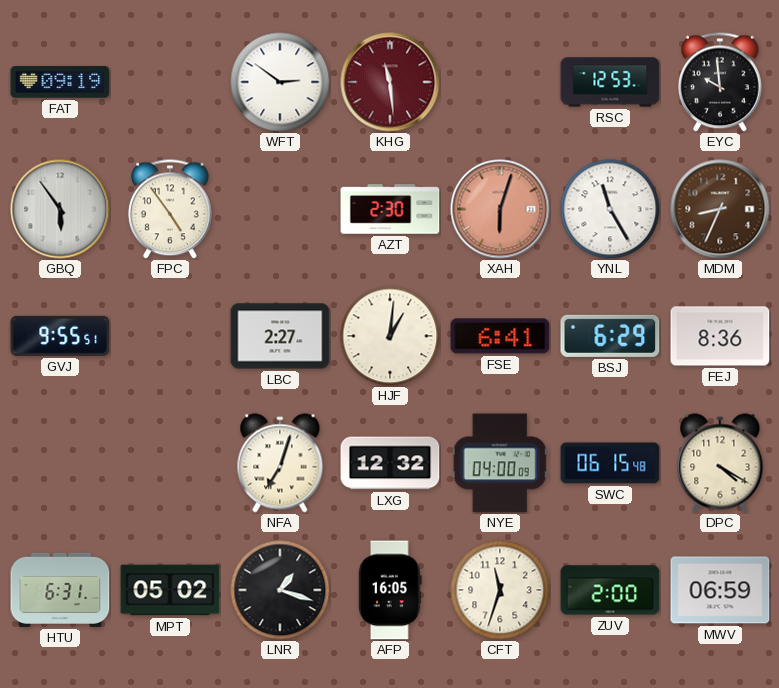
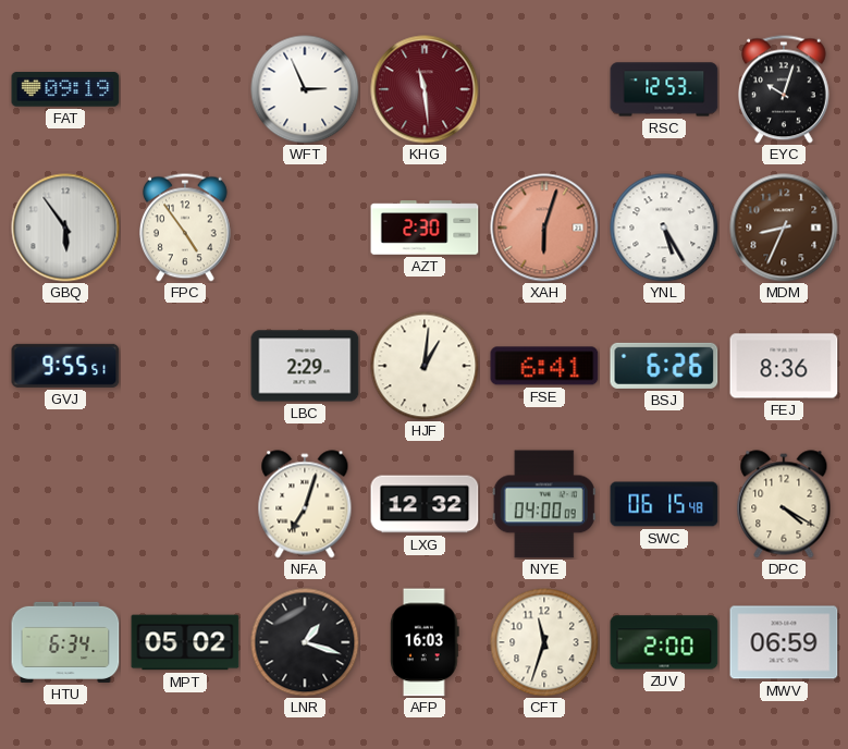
WFT: 2:51 -> 2:56 (305, 89)
EYC: 9:59 -> 10:03 (785, 89)
YNL: 11:25 -> 5:25 (664, 228)
LBC: 2:27 -> 2:29 (305, 366)
BSJ: 6:29 -> 6:26 (664, 366)
HTU: 6:31 -> 6:34 (65, 642)
AFP: 16:05 -> 16:03 (426, 642)
